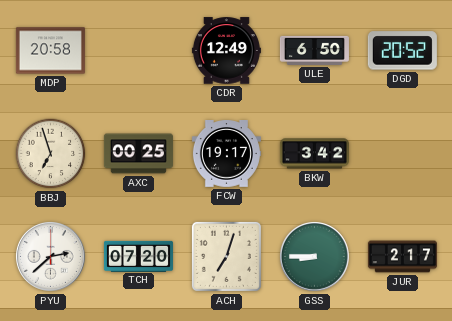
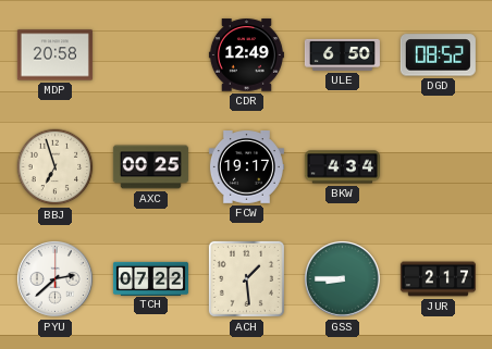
DGD: 20:52 -> 08:52 (438, 55)
BKW: 3:42 -> 4:34 (342, 167)
TCH: 07:20 -> 07:22 (150, 278)
ACH: 7:03 -> 1:29 (246, 278)
